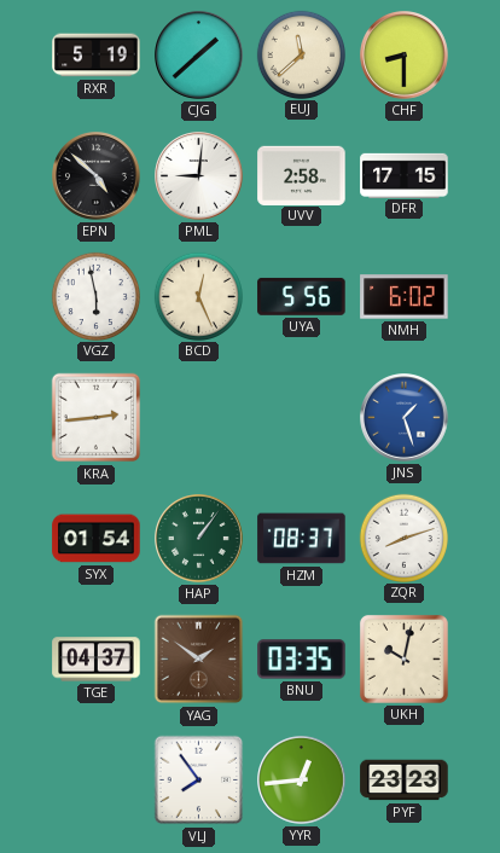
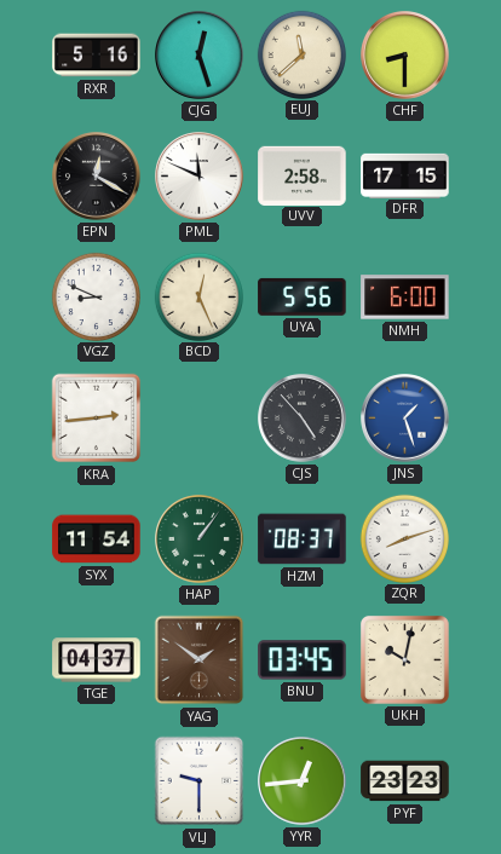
RXR: 5:19 -> 5:16 (97, 56)
CJG: 1:38 -> 12:27 (200, 56)
EPN: 4:52 -> 12:20 (97, 177)
PML: 9:01 -> 11:49 (200, 177)
VGZ: 5:58 -> 8:49 (96, 296)
NMH: 6:02 -> 6:00 (405, 298)
CJS: none -> 4:53 (303, 419)
SYX: 01:54 -> 11:54 (97, 539)
BNU: 03:35 -> 03:45 (303, 660)
VLJ: 7:54 -> 9:30 (200, 781)
